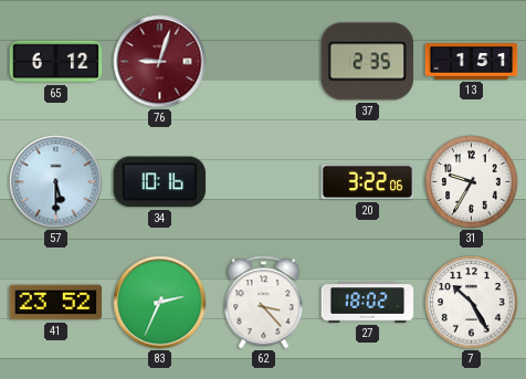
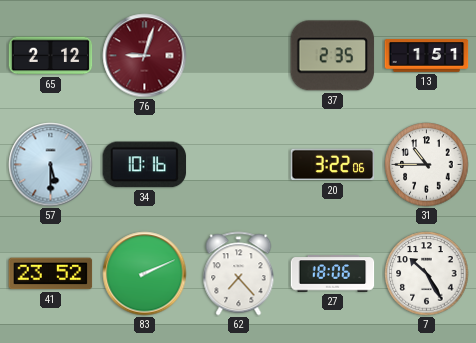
65: 6:12 -> 2:12 (51, 56)
31: 9:35 -> 10:45 (427, 165)
83: 2:34 -> 2:11 (145, 274)
62: 3:23 -> 7:23 (239, 274)
27: 18:02 -> 18:06 (333, 274)
